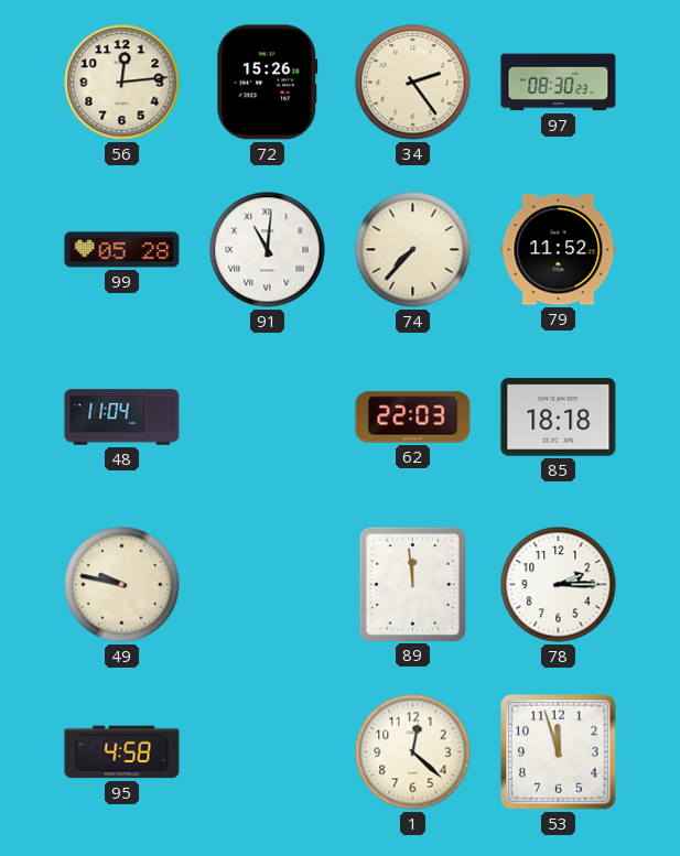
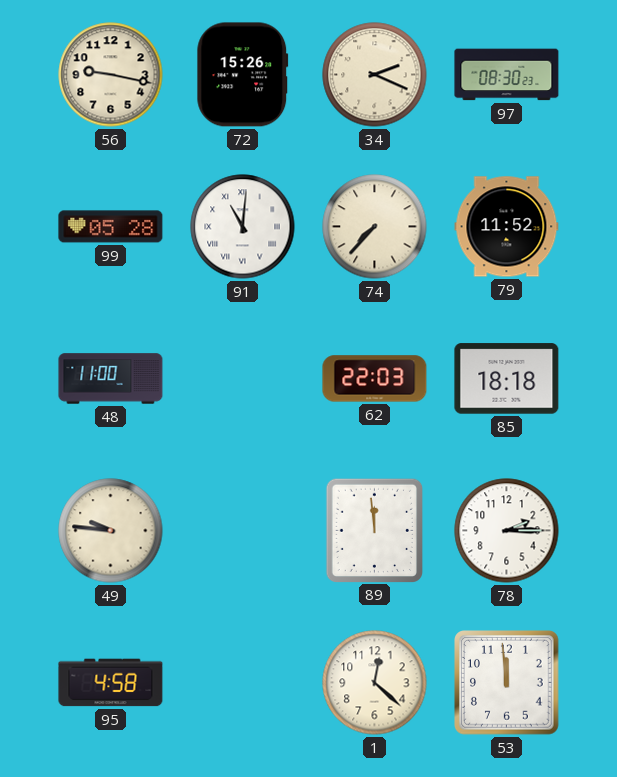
56: 12:14 -> 9:17 (111, 75)
34: 2:24 -> 2:19 (375, 75)
48: 11:04 -> 11:00 (111, 379)
49: 9:47 -> 9:46 (111, 531)
53: 11:57 -> 11:59 (507, 683)
